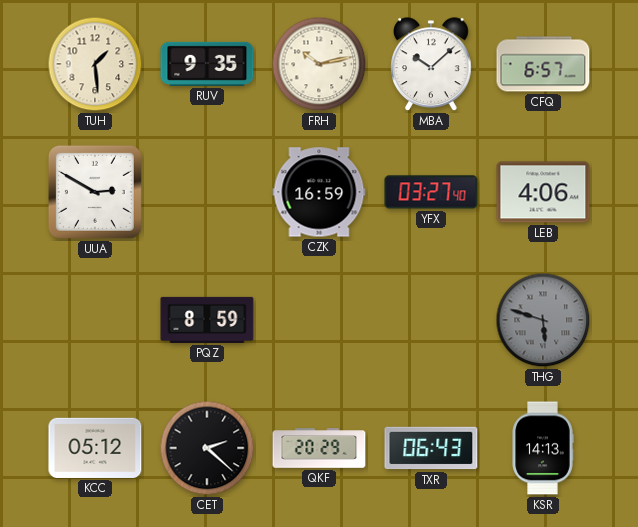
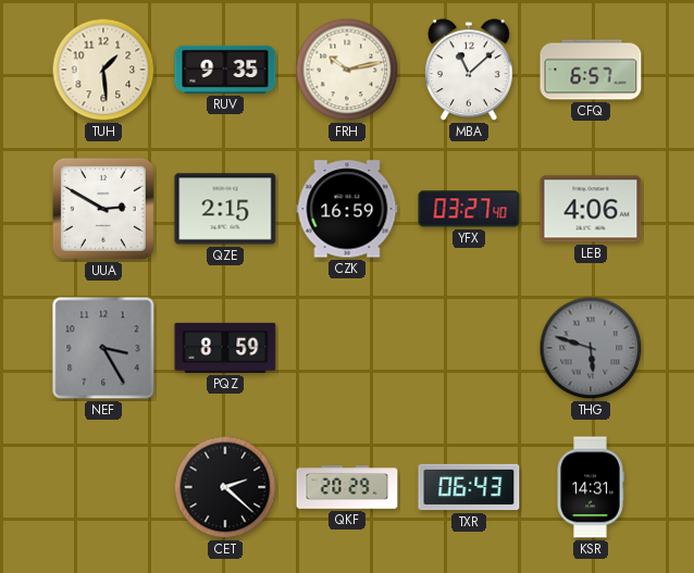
MBA: 10:08 -> 11:08 (469, 71)
QZE: none -> 2:15 (225, 209)
NEF: none -> 3:25 (103, 348)
KCC: 05:12 -> none (95, 448)
KSR: 14:13 -> 14:31 (591, 487)
